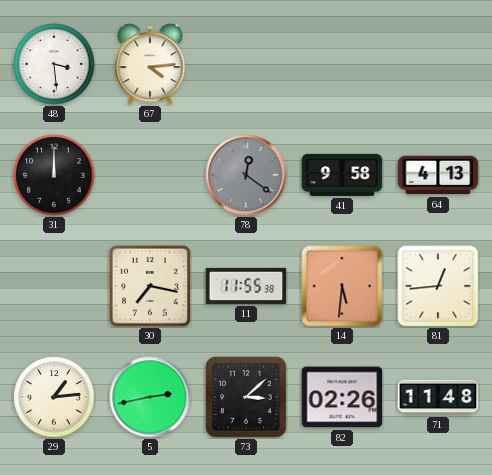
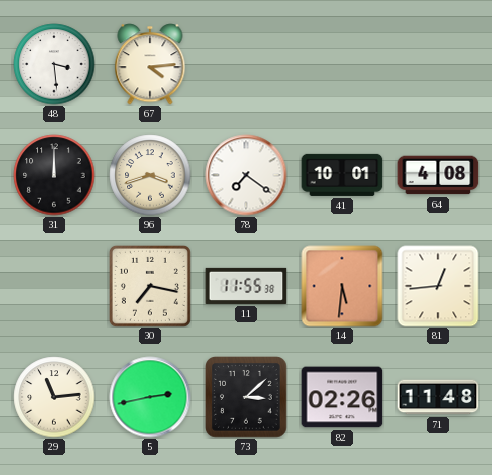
96: none -> 3:42 (150, 175)
78: 12:21 -> 7:21 (246, 175)
78 dial: grey -> white (246, 175)
41: 9:58 -> 10:01 (342, 175)
64: 4:13 -> 4:08 (438, 175)
29: 1:14 -> 11:14 (54, 397)
